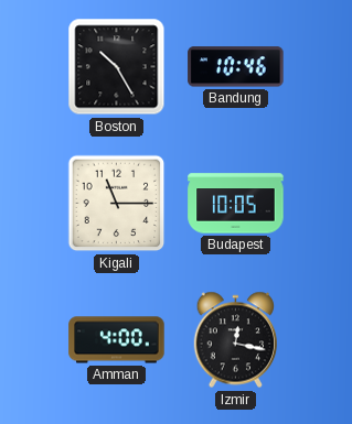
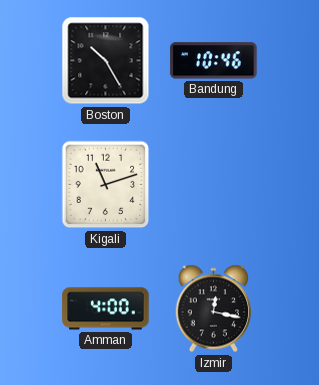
Kigali: 11:15 -> 11:12 (106, 185)
Budapest: 10:05 -> none (236, 204)
